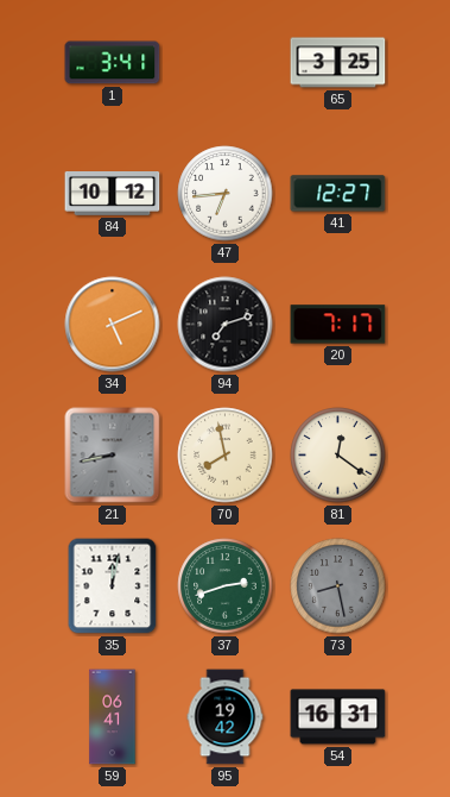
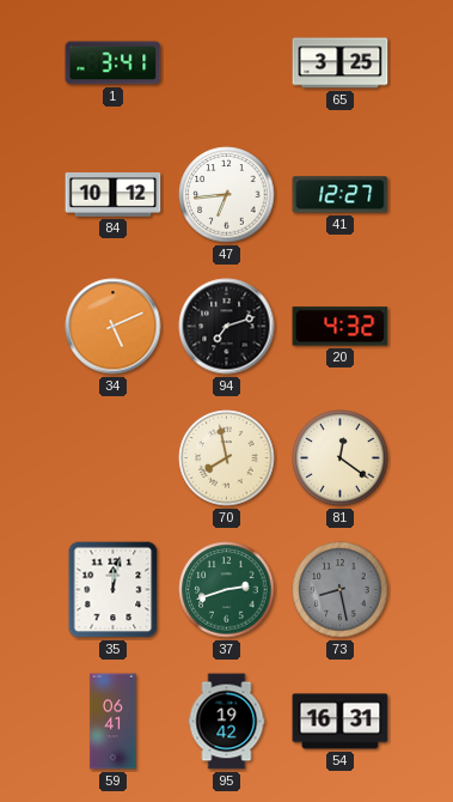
20: 7:17 -> 4:32 (341, 327)
21: 8:43 -> none (113, 456)
